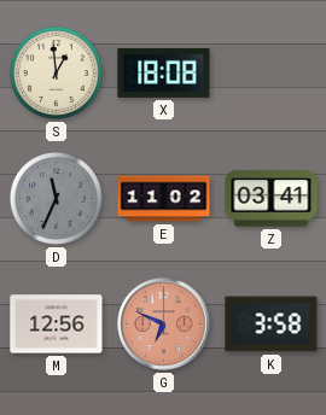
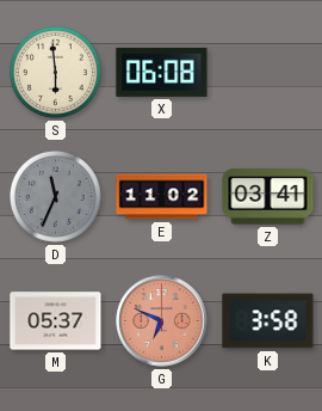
S: 12:59 -> 5:59 (55, 72)
X: 18:08 -> 06:08 (162, 72)
M: 12:56 -> 05:37 (56, 321)
